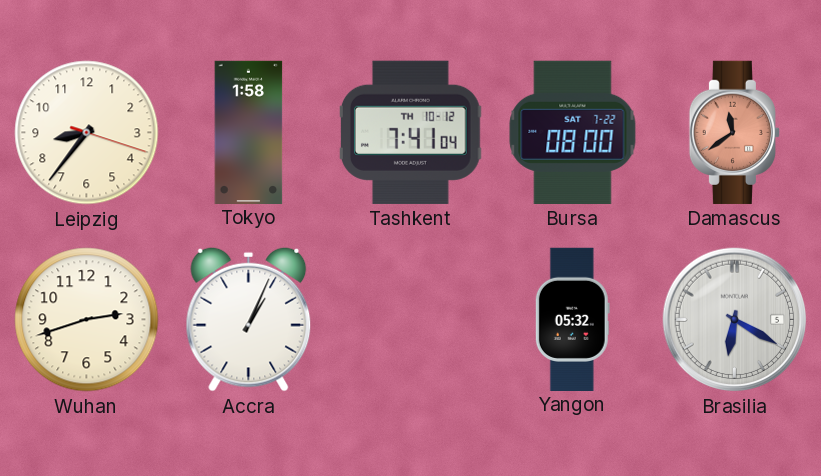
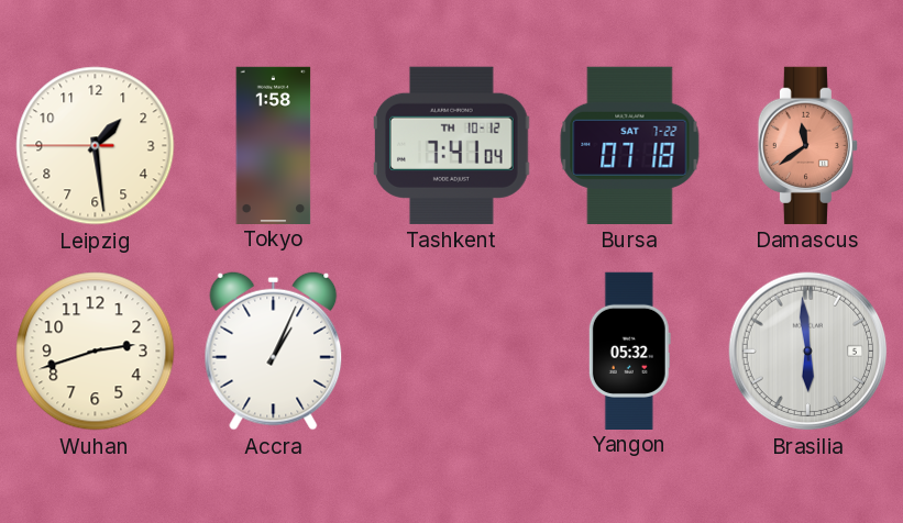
Leipzig: 8:36 -> 1:28 (96, 146)
Bursa: 08:00 -> 07:18 (630, 145)
Brasilia: 6:20 -> 5:59 (808, 352)
